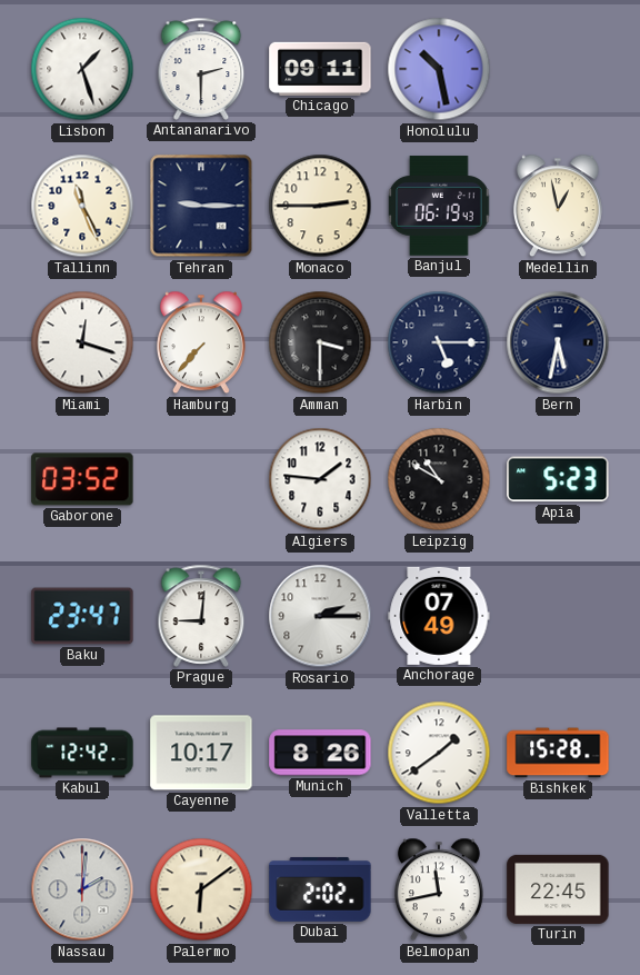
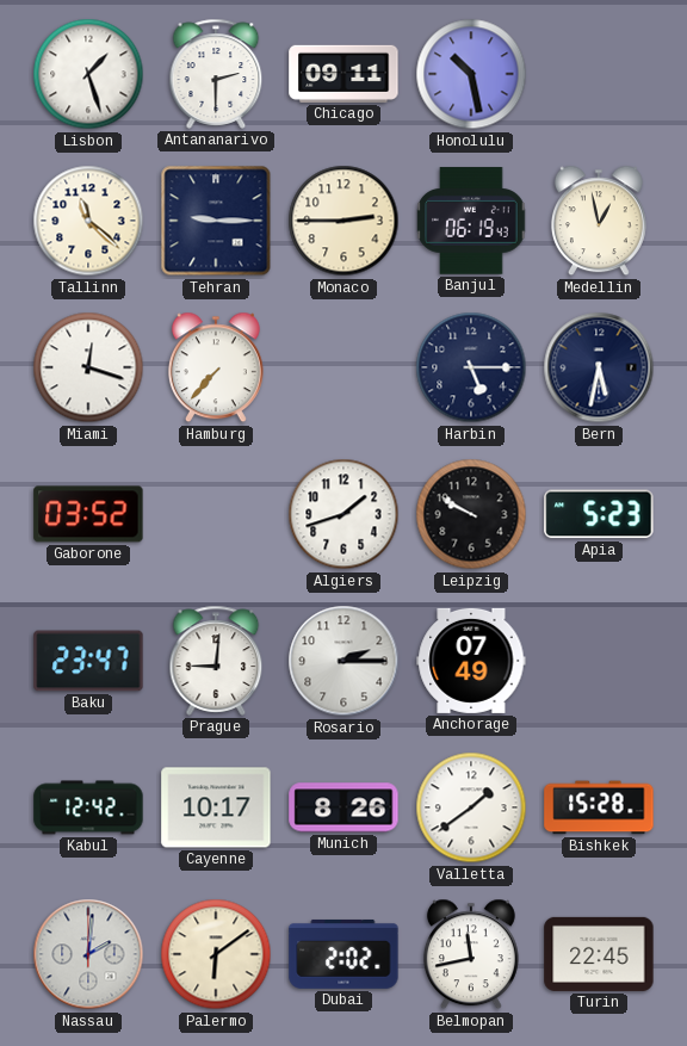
Tallinn: 11:26 -> 11:22 (88, 221)
Amman: 3:30 -> none (320, 342)
Algiers: 1:46 -> 1:42 (343, 514)
Leipzig: 10:50 -> 9:50 (471, 514)
